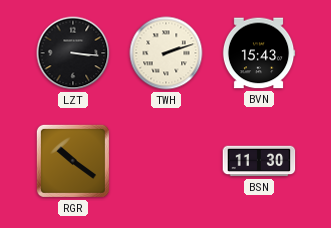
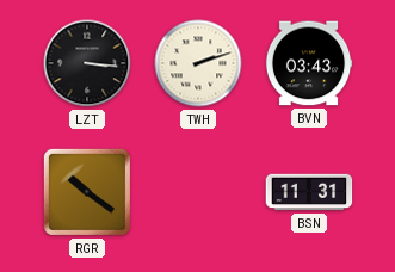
BVN: 15:43 -> 03:43 (309, 63)
BSN: 11:30 -> 11:31 (309, 192)
